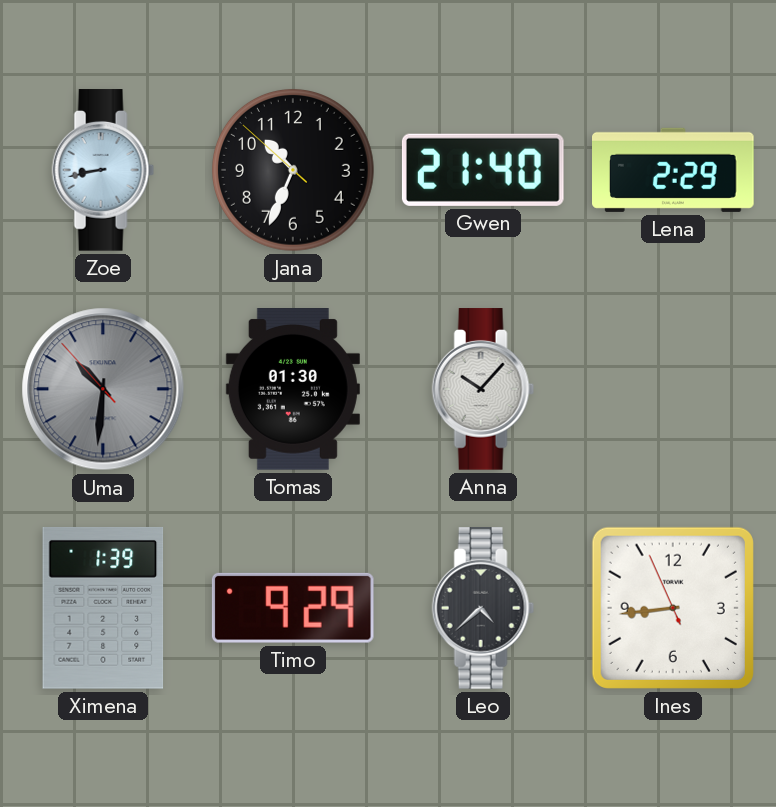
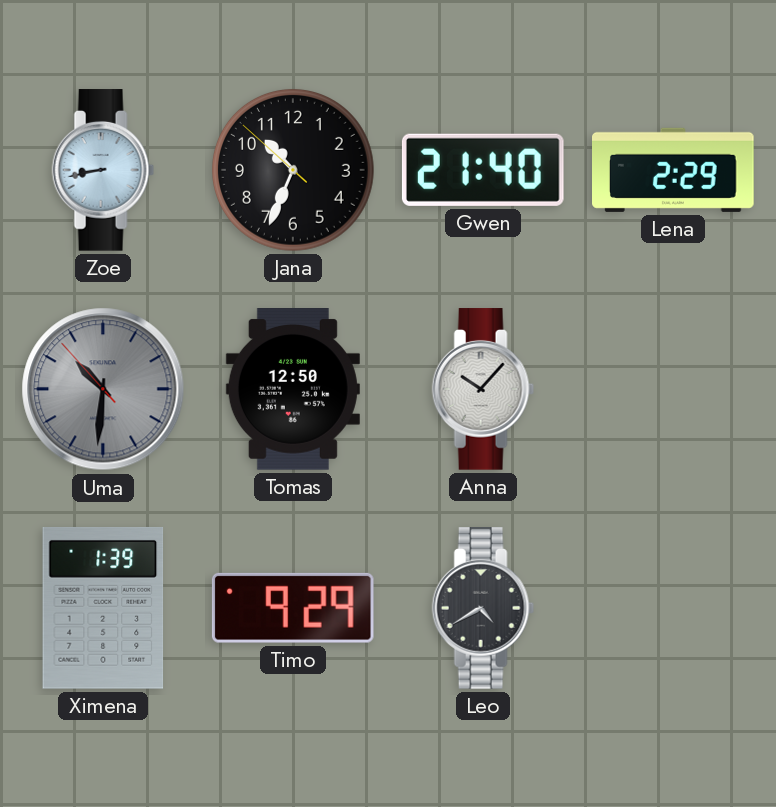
Tomas: 01:30 -> 12:50 (293, 390)
Leo: 4:38 -> 4:40 (483, 608)
Ines: 8:43 -> none (673, 608)
